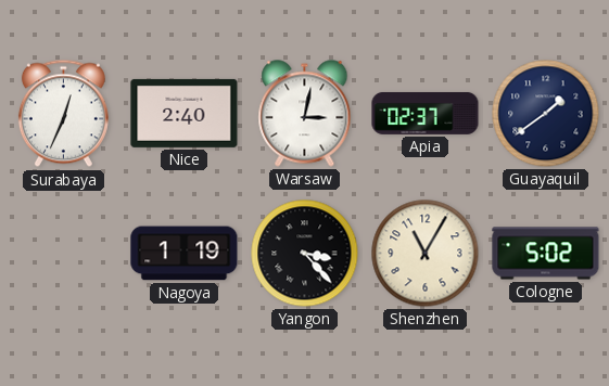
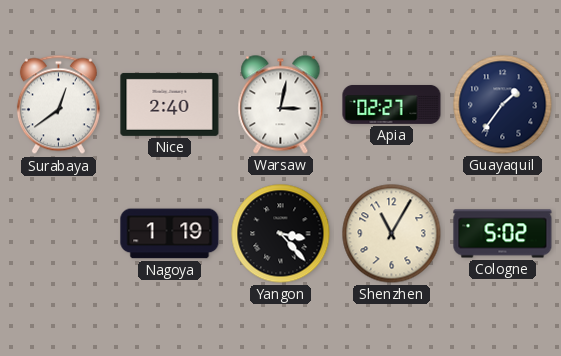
Surabaya: 12:34 -> 12:39 (58, 105)
Apia: 02:37 -> 02:27 (392, 104)
Guayaquil: 1:39 -> 1:36 (503, 105)
